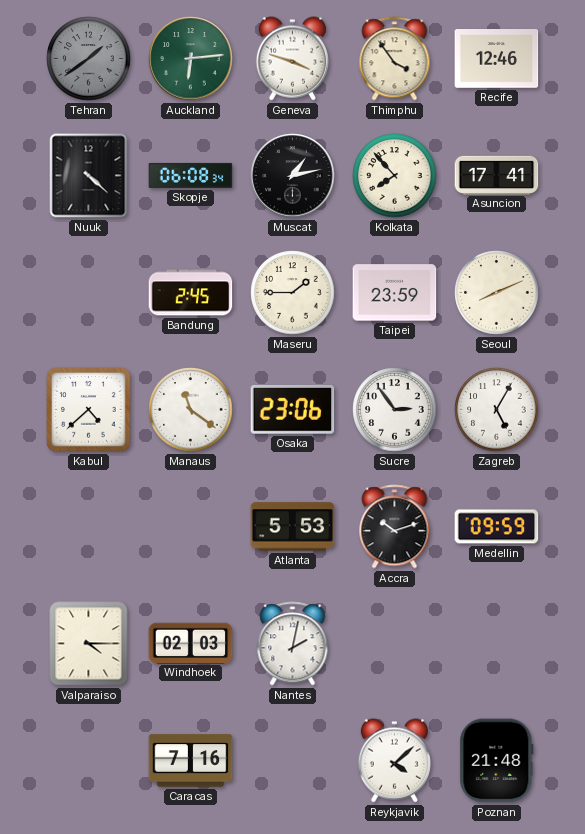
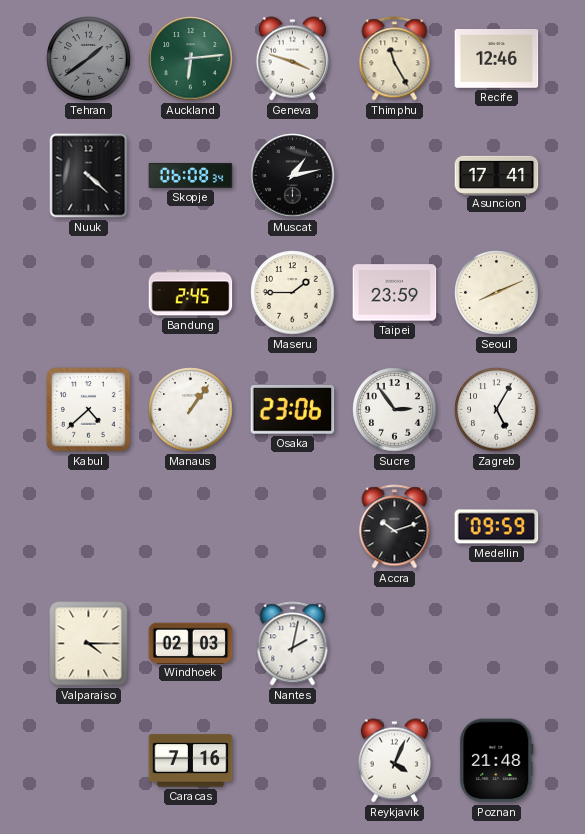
Thimphu: 3:54 -> 11:25 (395, 59)
Kolkata: 7:53 -> none (395, 176)
Manaus: 11:21 -> 1:06 (191, 410)
Atlanta: 5:53 -> none (293, 527)
Reykjavik: 4:08 -> 4:04 (394, 761)
